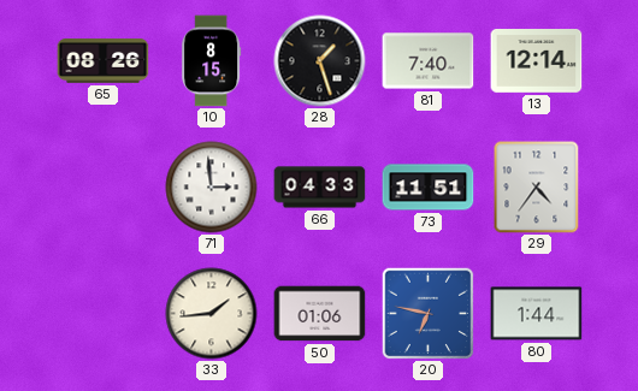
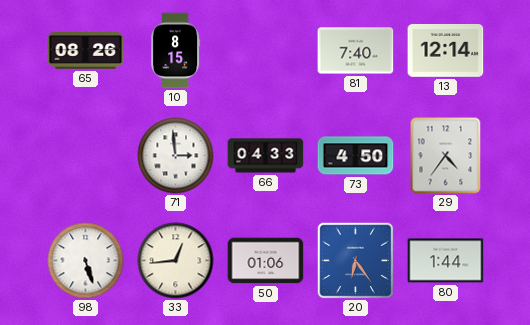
28: 1:27 -> none (320, 61)
73: 11:51 -> 4:50 (356, 156)
98: none -> 5:27 (86, 261)
33: 1:44 -> 12:44 (176, 261)
20: 6:47 -> 6:24 (355, 260)
